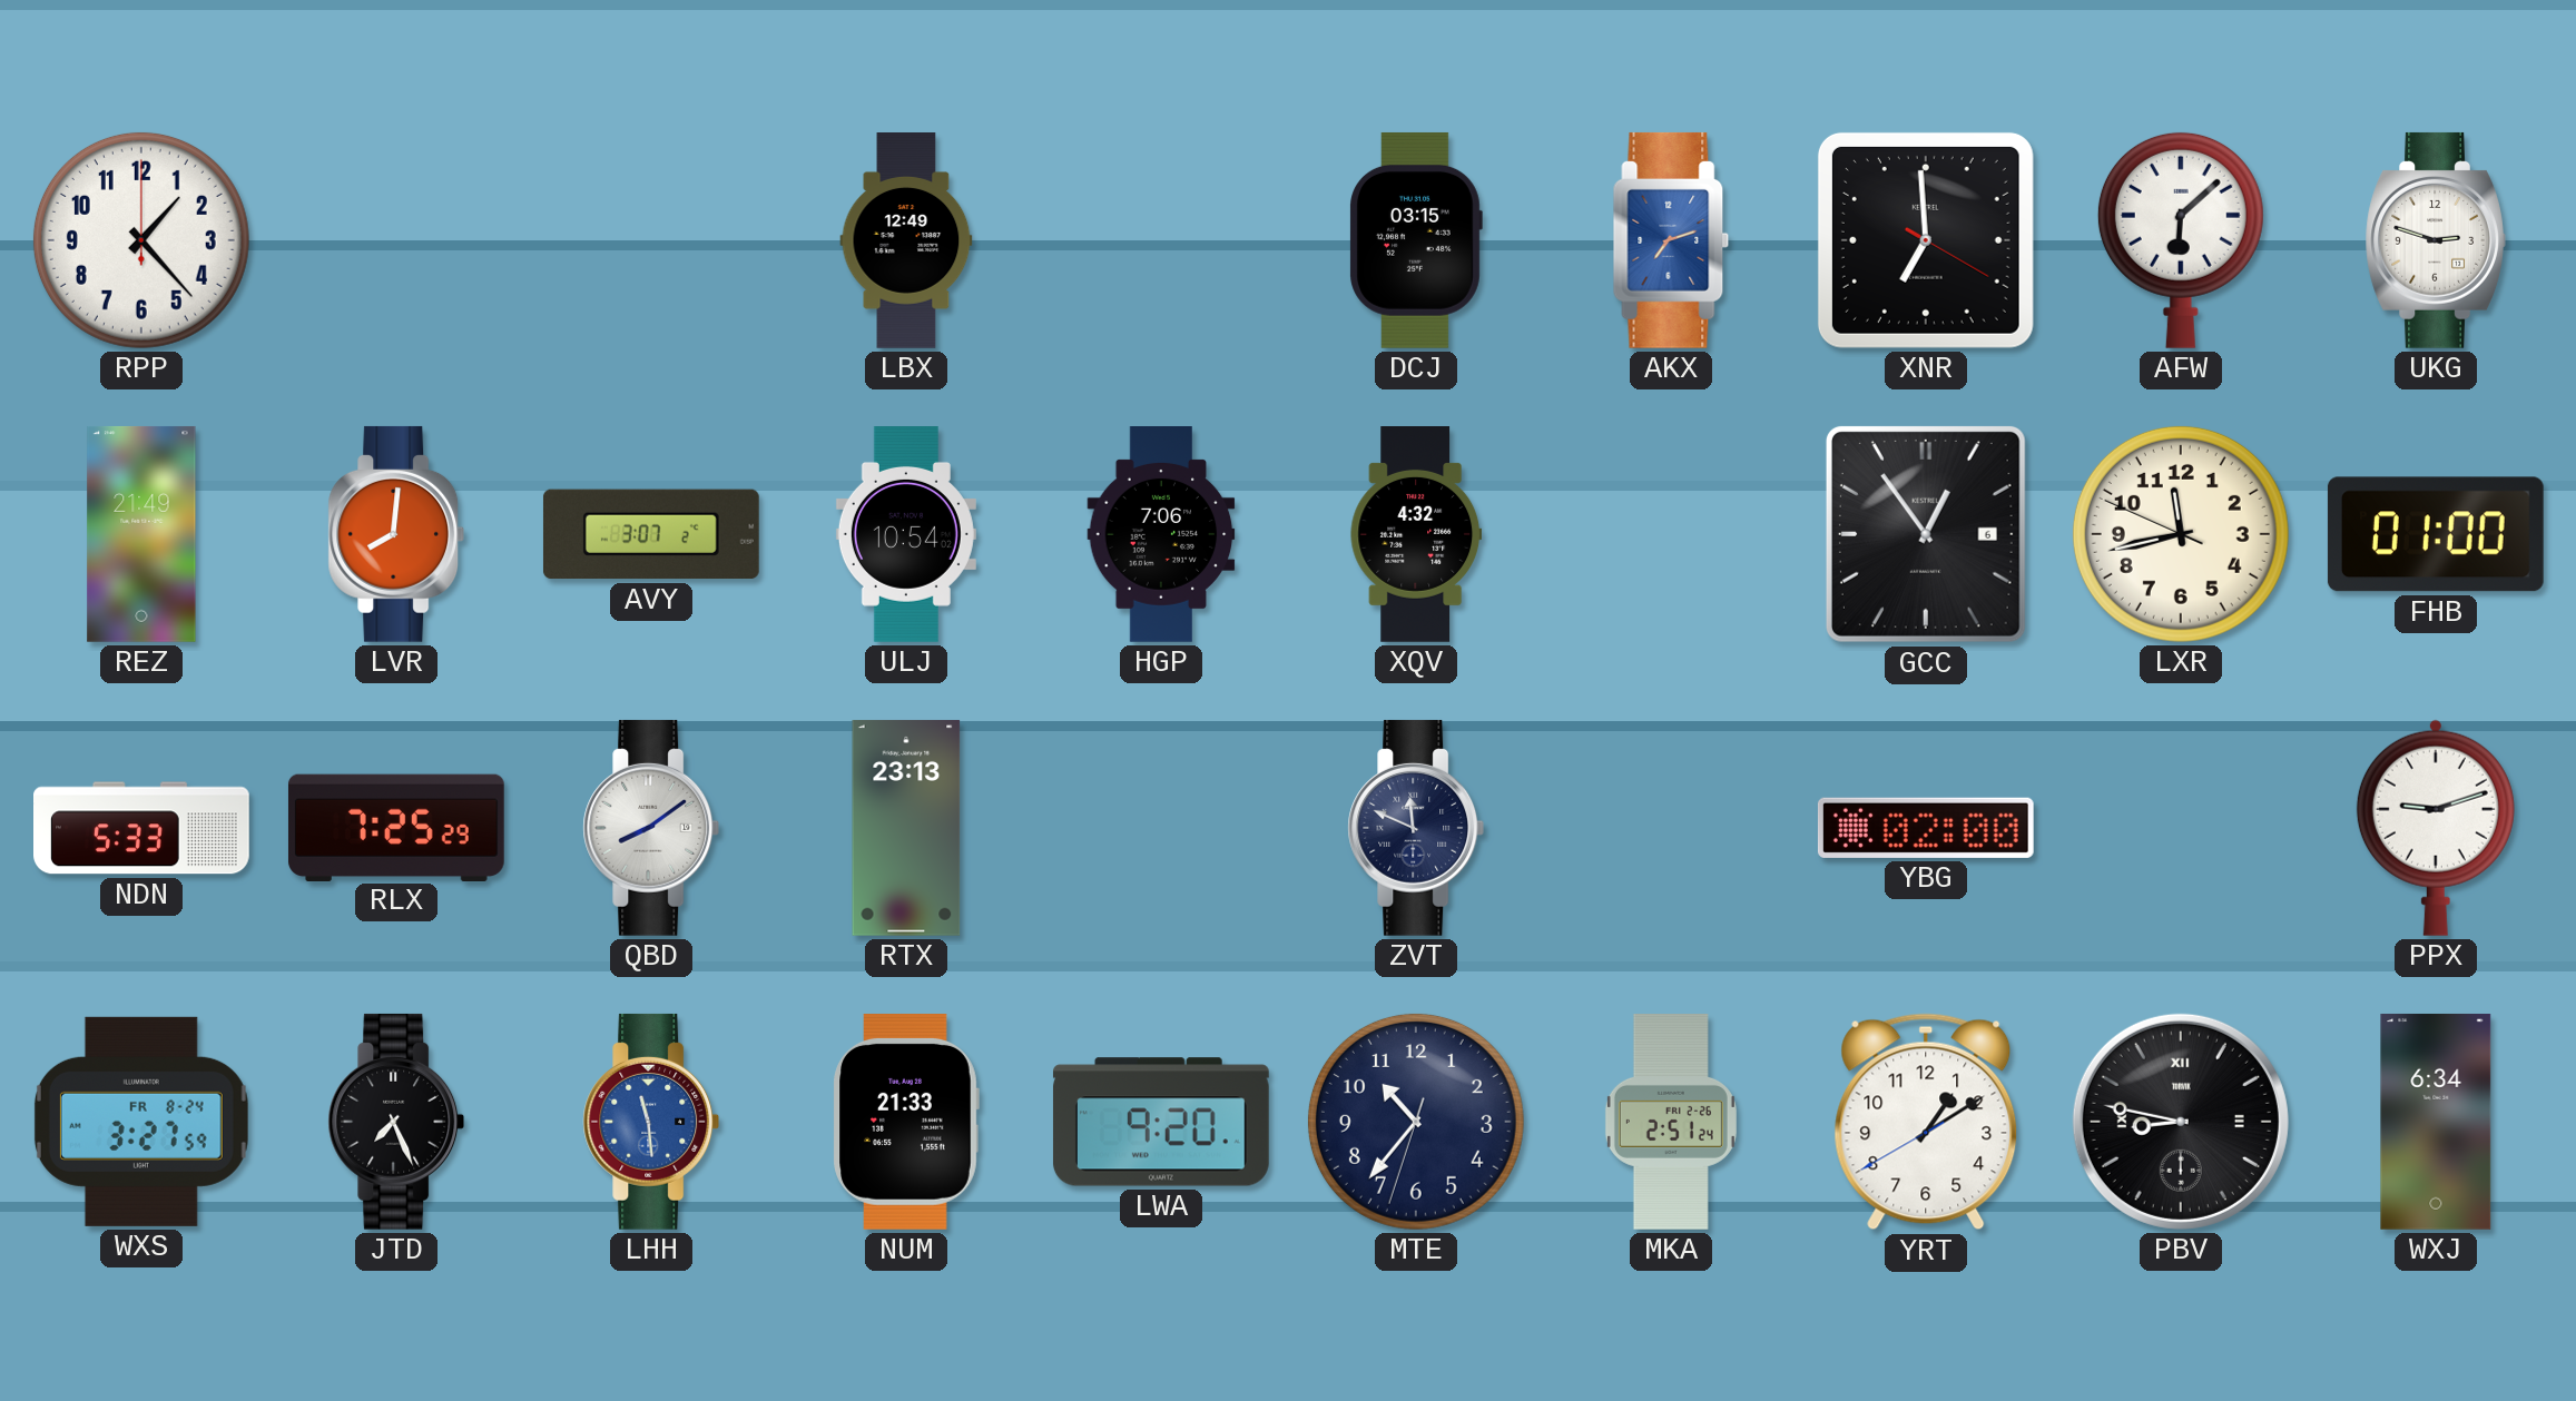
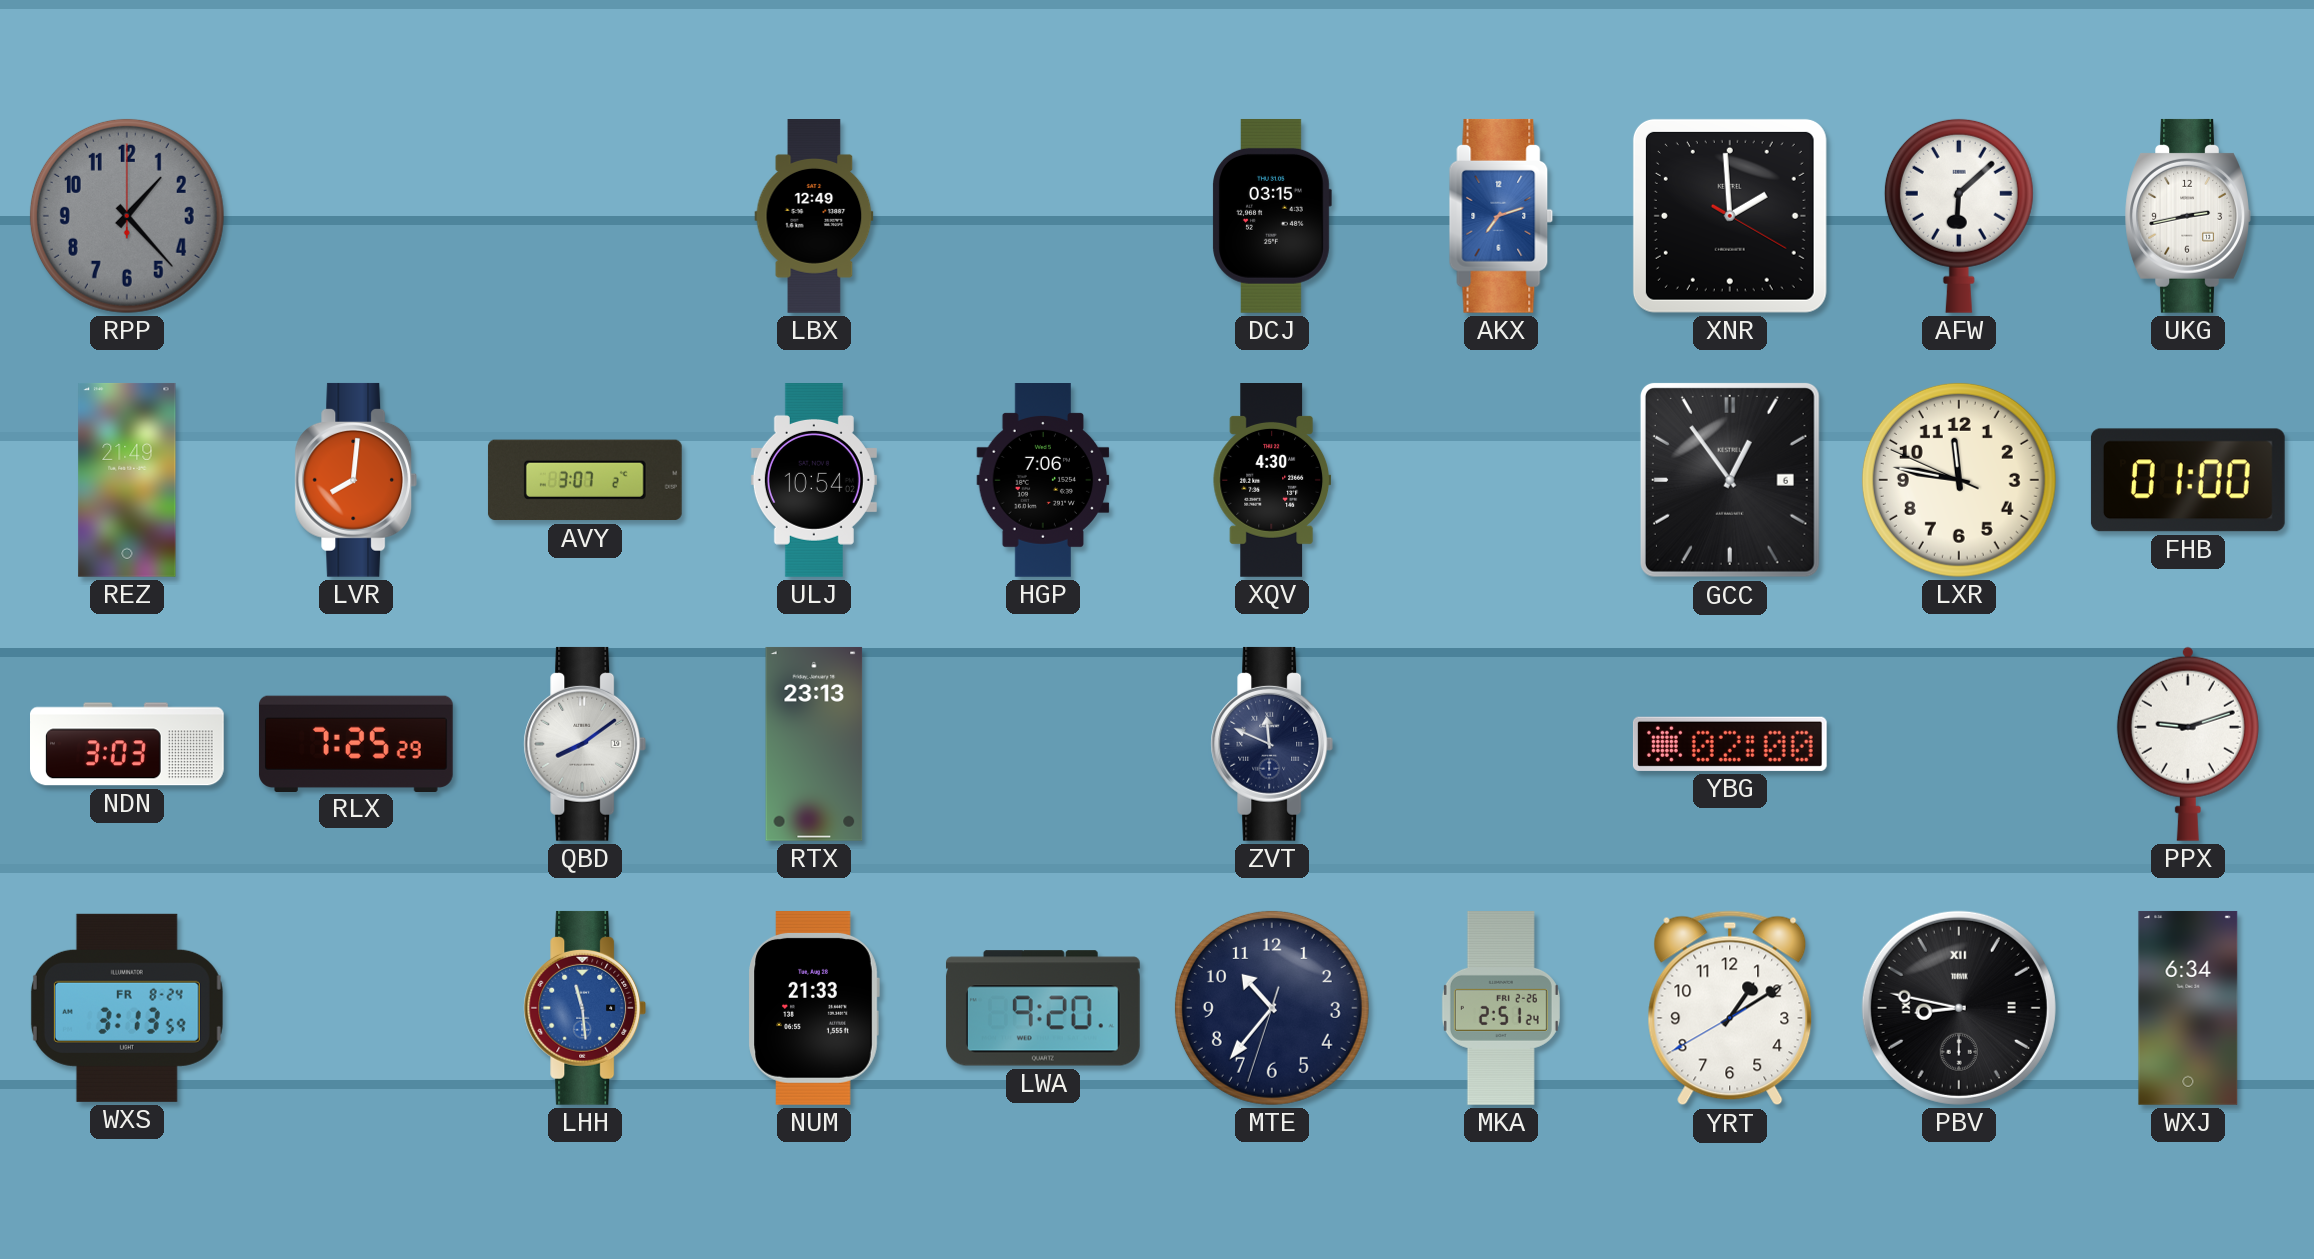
RPP dial: white -> grey (127, 216)
XNR: 6:59 -> 1:59 (1730, 216)
UKG: 2:48 -> 2:43 (2188, 216)
XQV: 4:32 -> 4:30 (1271, 481)
LXR: 11:42 -> 11:46 (1959, 480)
NDN: 5:33 -> 3:03 (128, 744)
WXS: 3:27 -> 3:13 (127, 1008)
JTD: 7:26 -> none (396, 1122)
